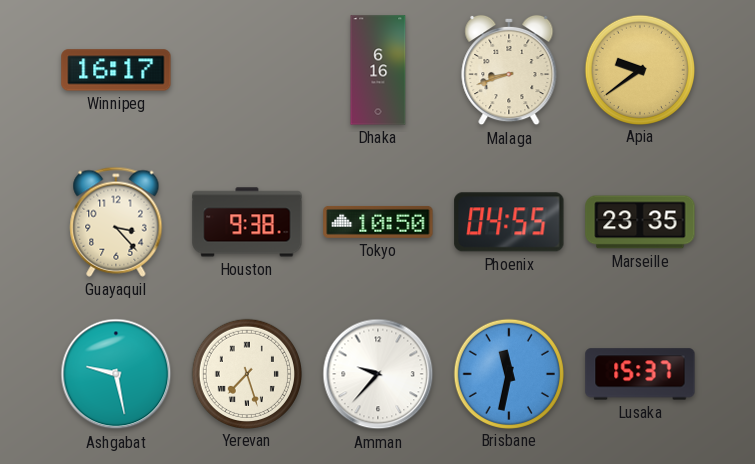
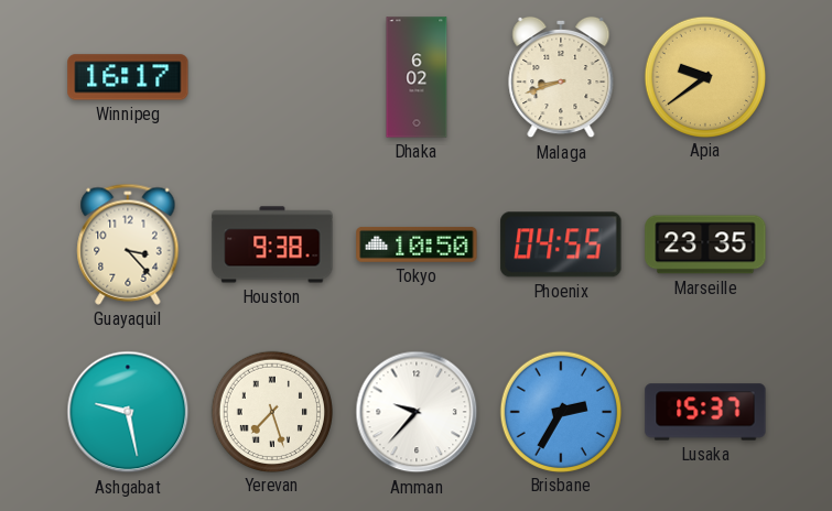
Dhaka: 6:16 -> 6:02 (417, 77)
Brisbane: 11:32 -> 2:35 (560, 411)
